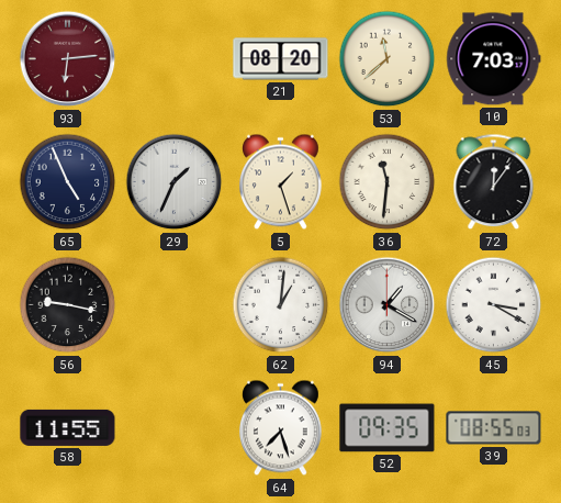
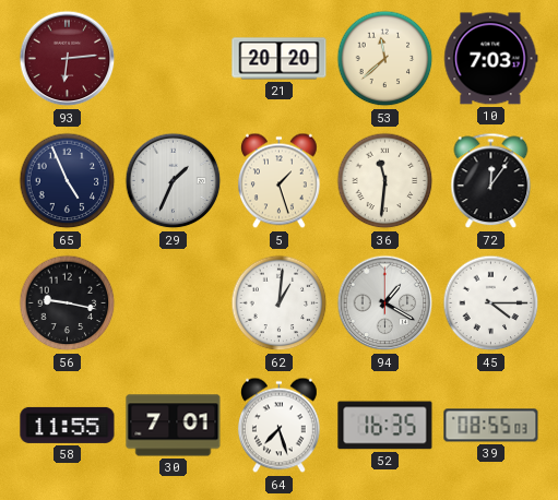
21: 08:20 -> 20:20 (280, 59)
45: 3:20 -> 4:15 (491, 303)
30: none -> 7:01 (174, 426)
52: 09:35 -> 16:35 (385, 426)
